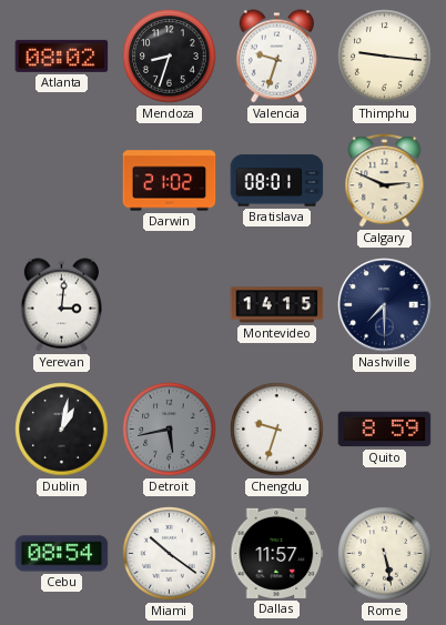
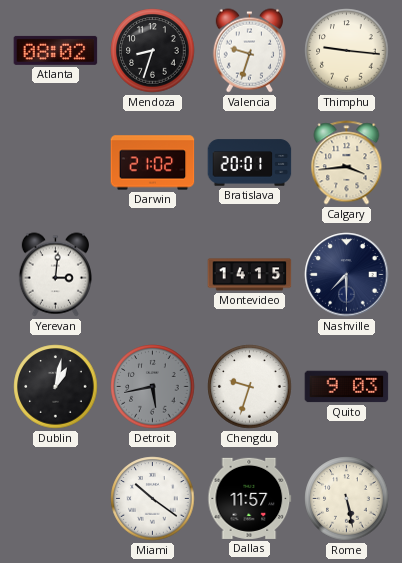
Bratislava: 08:01 -> 20:01 (250, 163)
Calgary: 2:49 -> 3:44 (347, 163)
Quito: 8:59 -> 9:03 (347, 387)
Cebu: 08:54 -> none (62, 554)
